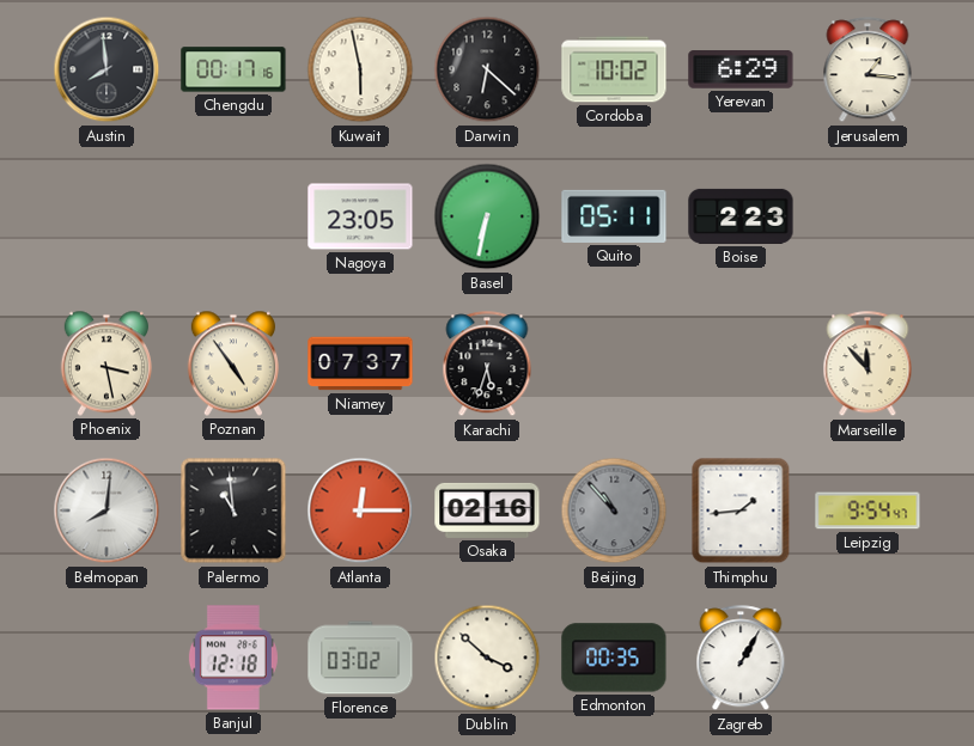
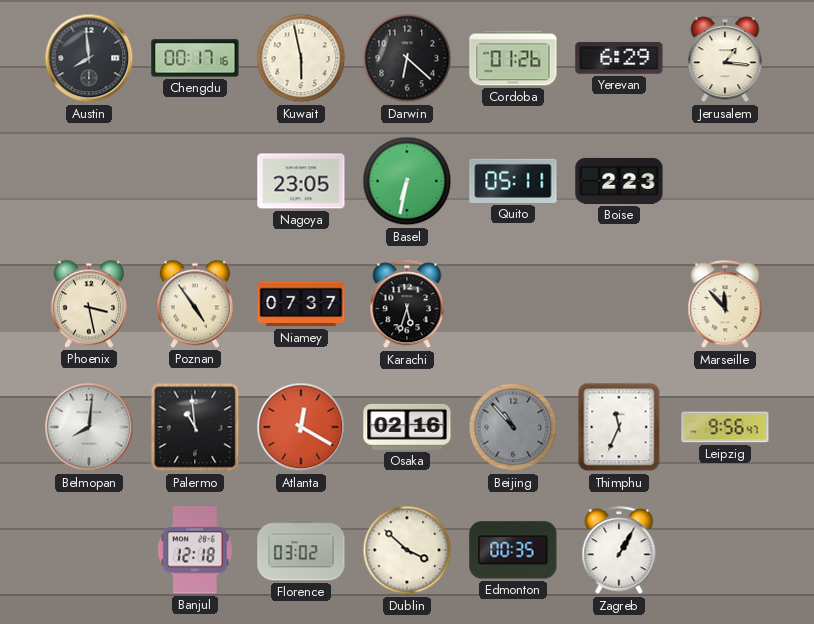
Cordoba: 10:02 -> 01:26 (513, 58)
Atlanta: 12:15 -> 12:20 (301, 427)
Thimphu: 1:44 -> 11:34 (619, 427)
Leipzig: 9:54 -> 9:56 (725, 427)
